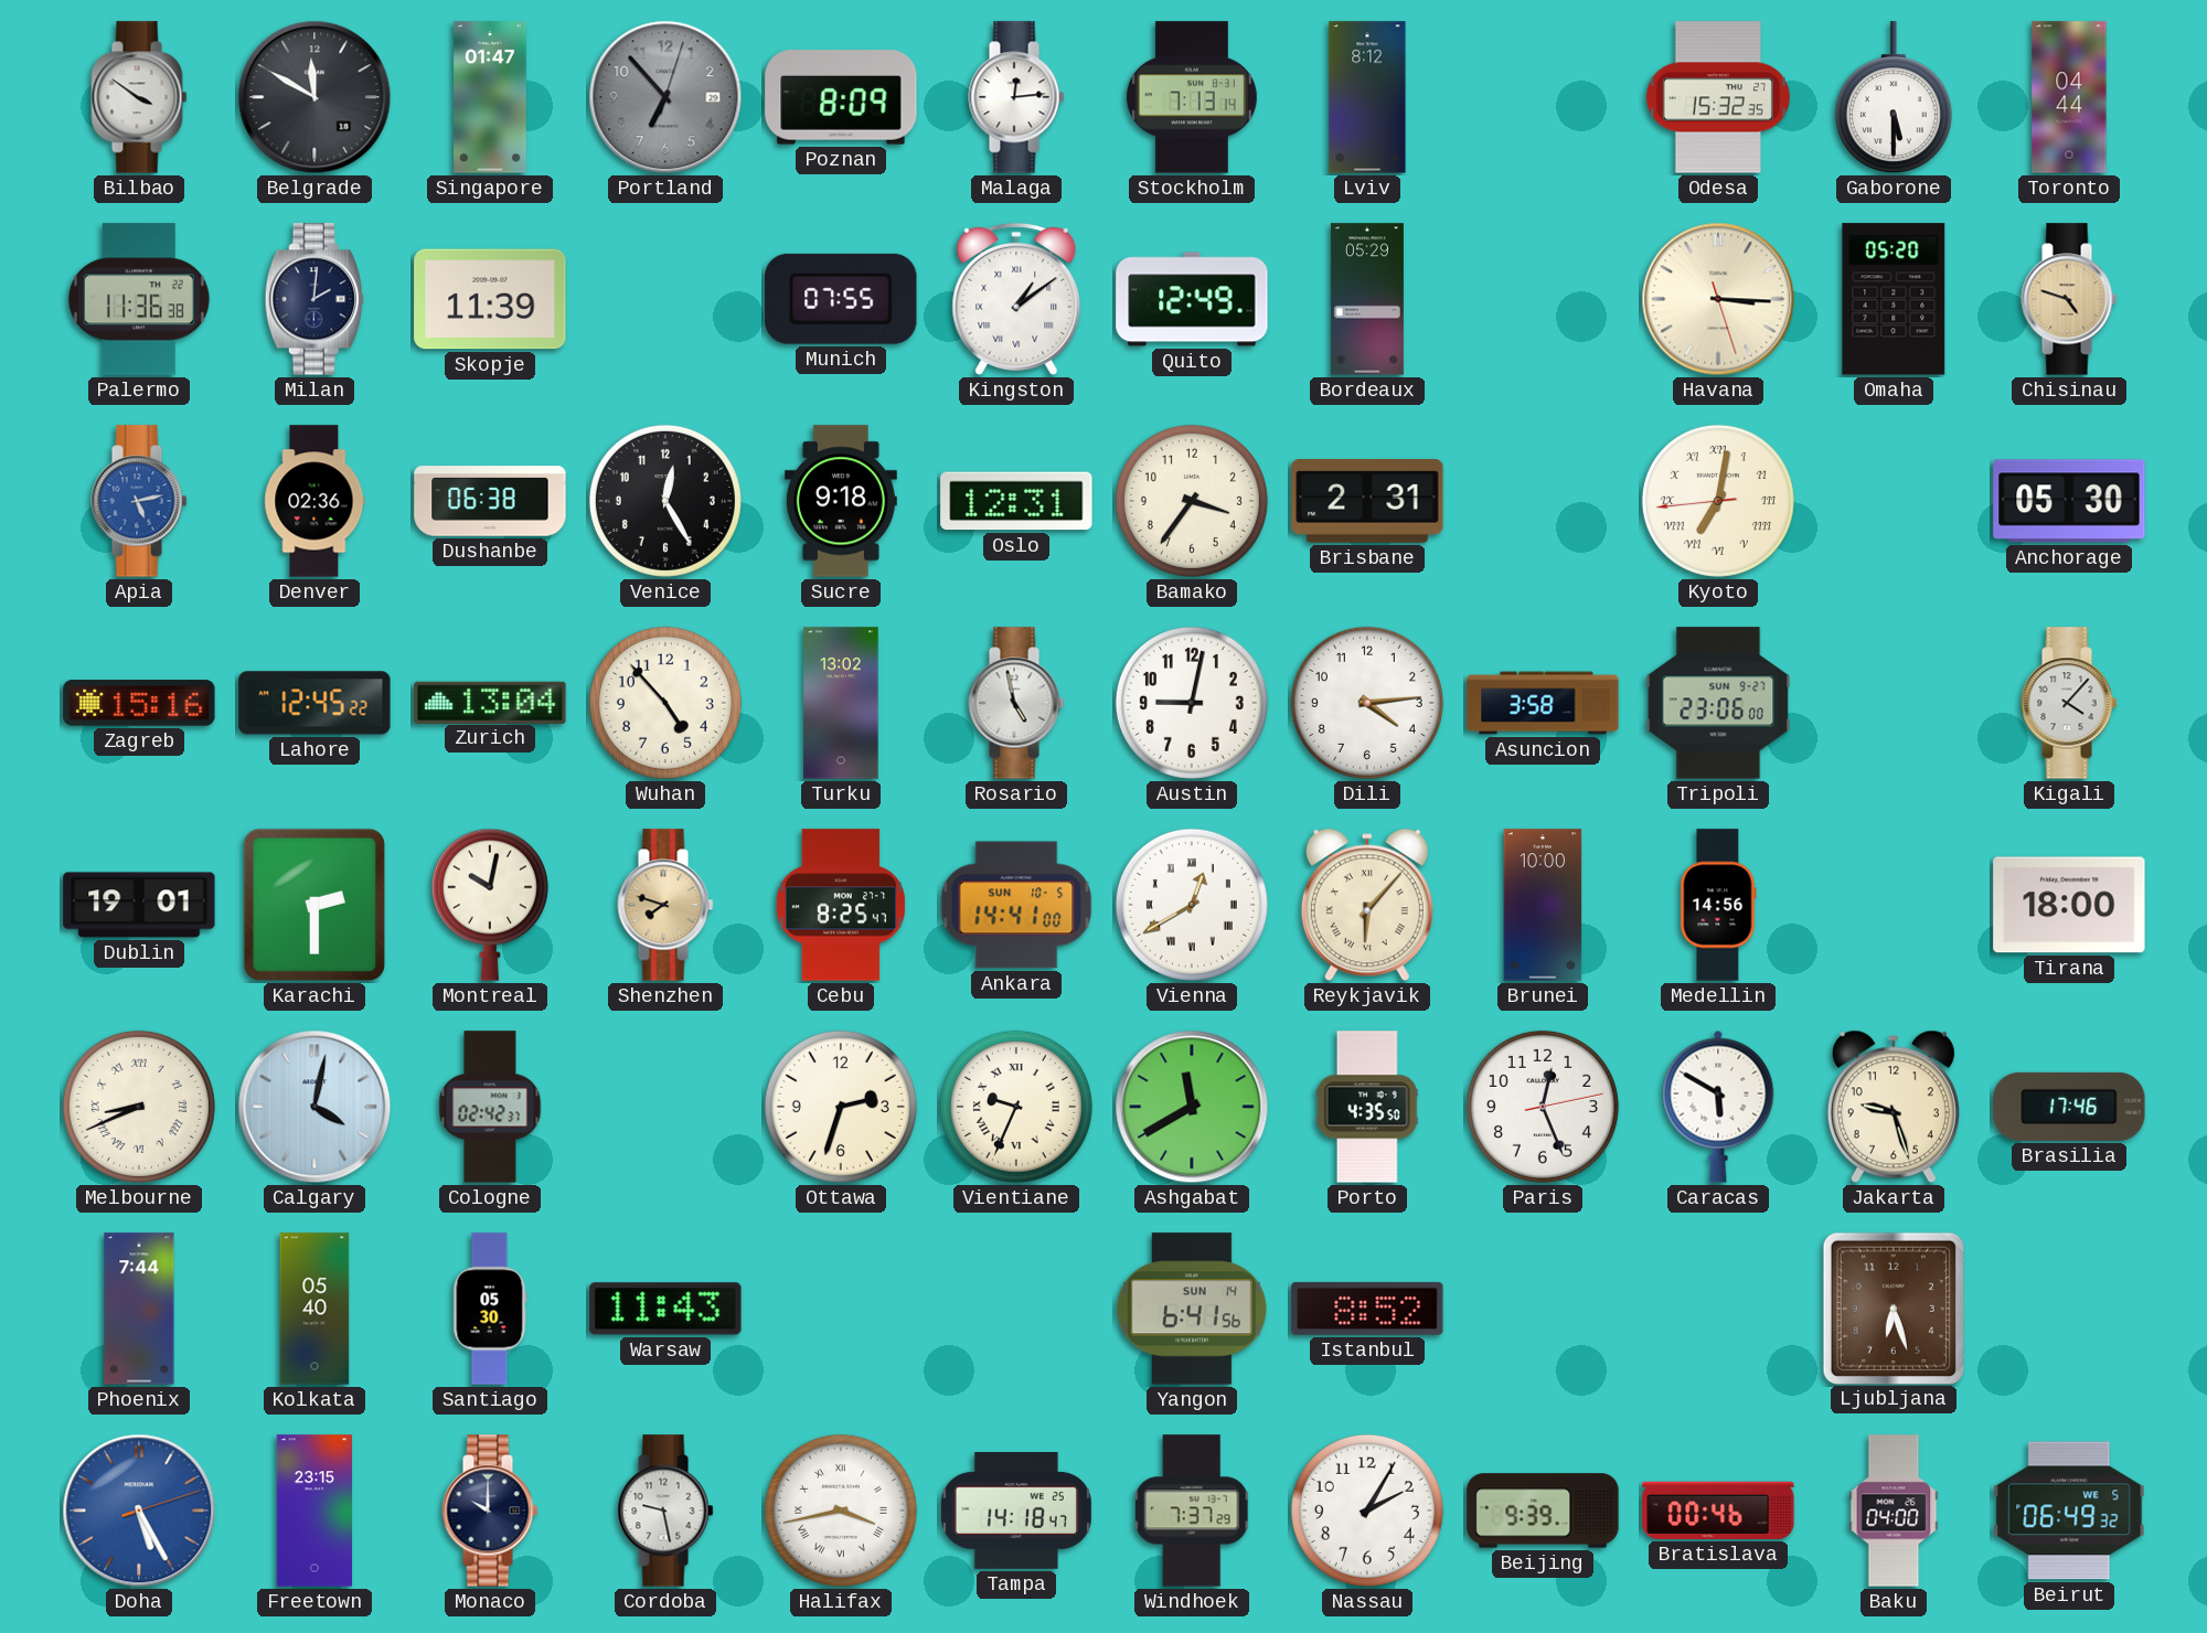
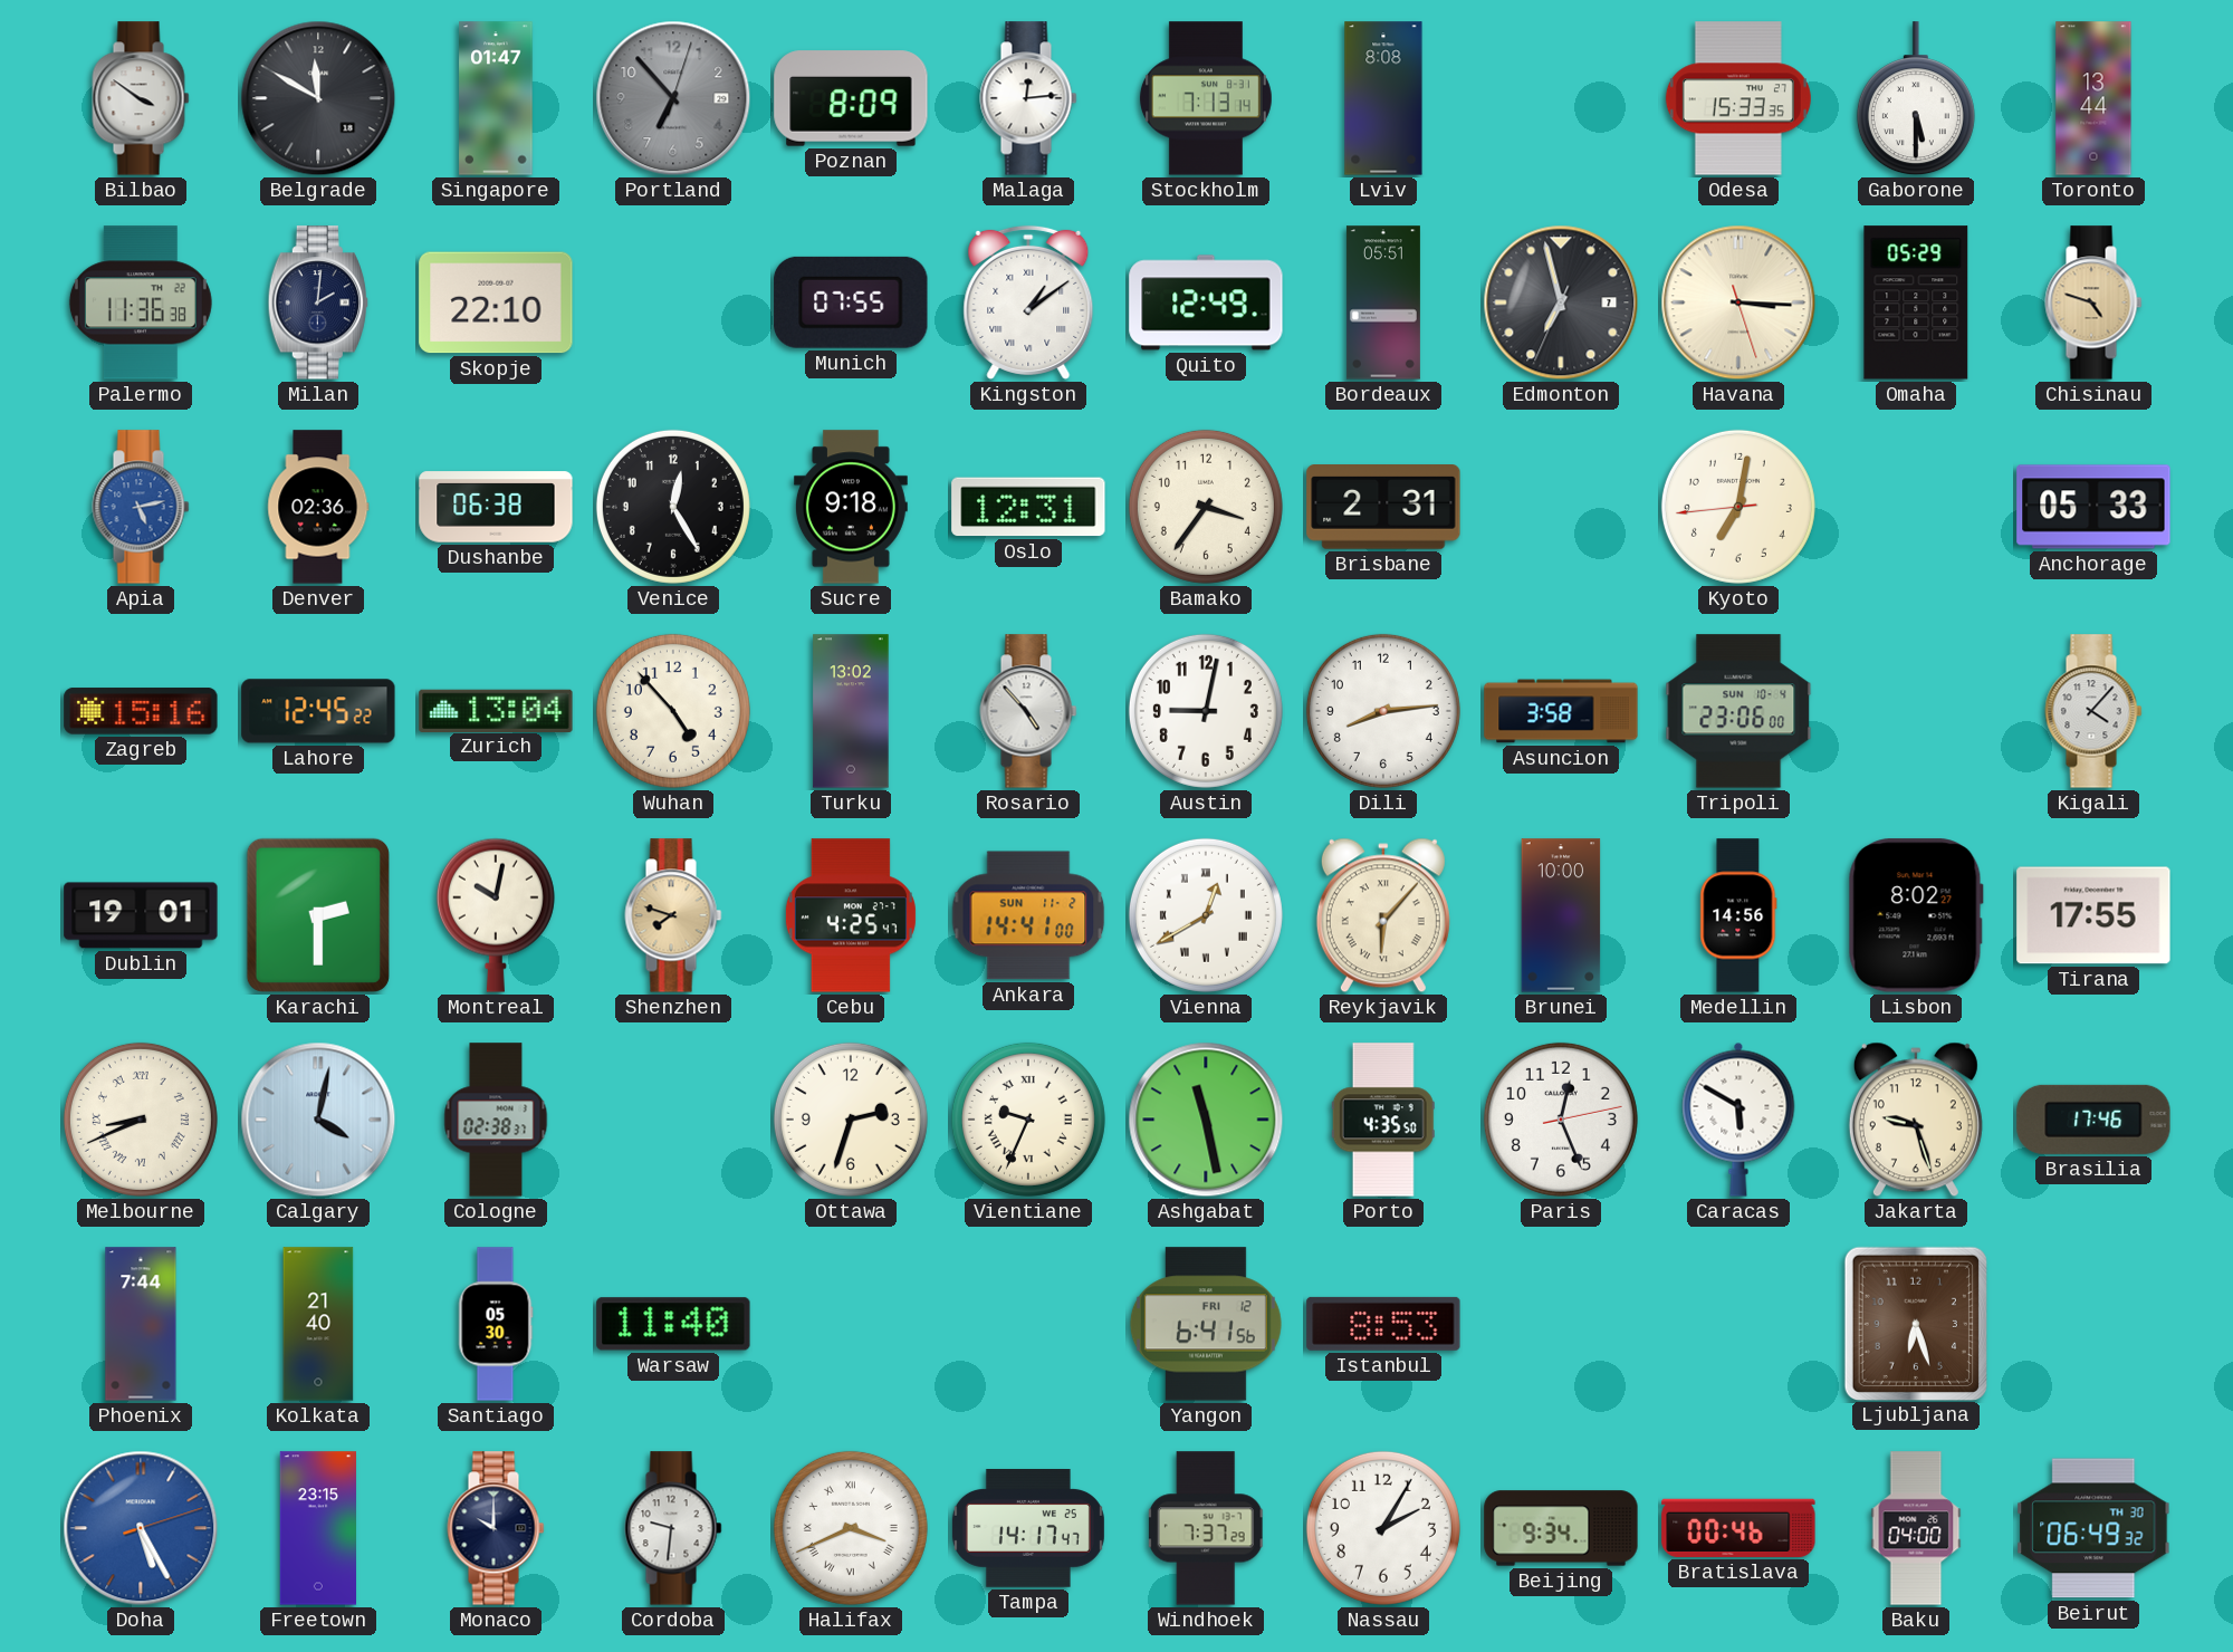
Lviv: 8:12 -> 8:08 (1383, 98)
Odesa: 15:32 -> 15:33 (1738, 98)
Toronto: 04:44 -> 13:44 (2093, 98)
Skopje: 11:39 -> 22:10 (496, 302)
Bordeaux: 05:29 -> 05:51 (1383, 302)
Edmonton: none -> 6:57 (1561, 302)
Omaha: 05:20 -> 05:29 (1916, 302)
Kyoto numerals: Roman -> Arabic (1738, 507)
Anchorage: 05:30 -> 05:33 (2093, 507)
Rosario: 4:58 -> 4:53 (1028, 711)
Dili: 4:14 -> 8:14 (1383, 711)
Tripoli date: SUN 9-27 -> SUN 10-4 (1738, 711)
Cebu: 8:25 -> 4:25 (851, 915)
Ankara date: SUN 10-5 -> SUN 11-2 (1028, 915)
Lisbon: none -> 8:02 (1916, 915)
Tirana: 18:00 -> 17:55 (2093, 915)
Cologne: 02:42 -> 02:38 (496, 1120)
Ashgabat: 11:40 -> 11:28 (1206, 1120)
Kolkata: 05:40 -> 21:40 (318, 1324)
Warsaw: 11:43 -> 11:40 (673, 1324)
Yangon date: SUN 14 -> FRI 12 (1206, 1324)
Istanbul: 8:52 -> 8:53 (1383, 1324)
Cordoba: 9:28 -> 9:31 (673, 1528)
Halifax: 3:43 -> 3:41 (851, 1528)
Tampa: 14:18 -> 14:17 (1028, 1529)
Beijing: 9:39 -> 9:34 (1561, 1528)
Beirut date: WE 5 -> TH 30 (2093, 1528)
